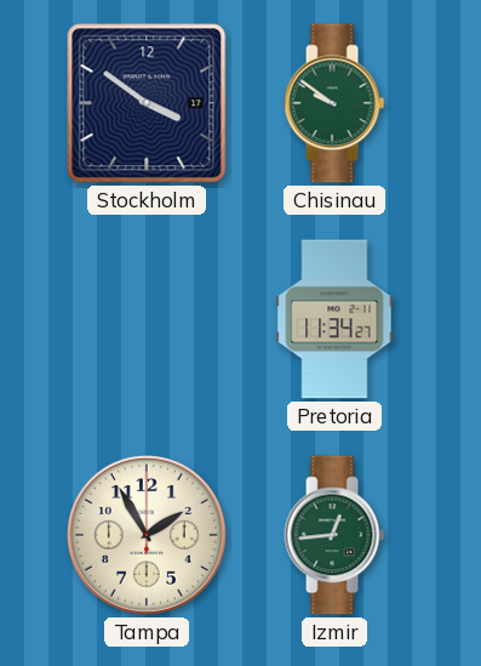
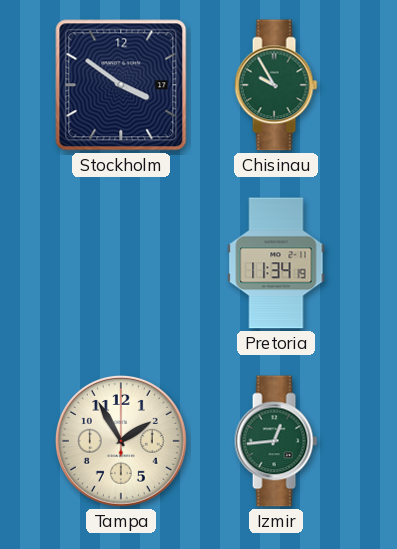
Chisinau: 9:51 -> 9:55 (276, 85)
Pretoria: 11:34:27 -> 11:34:19 (276, 263)
